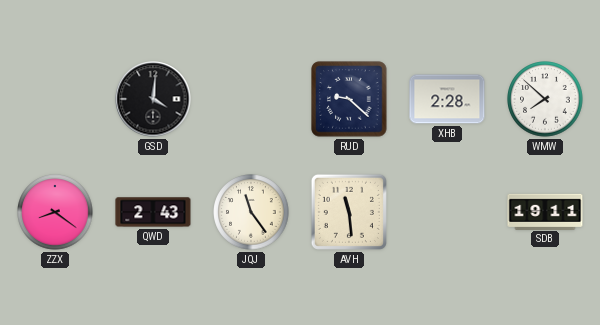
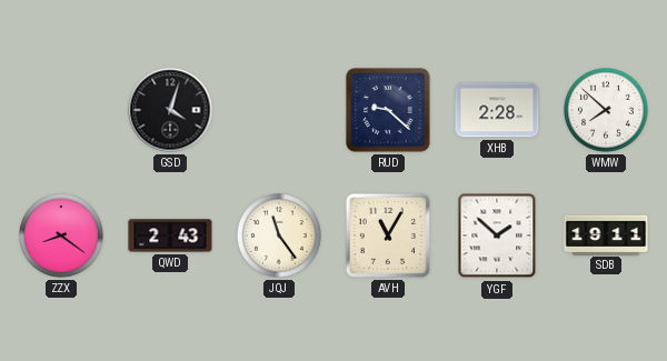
GSD: 4:01 -> 4:03 (170, 110)
AVH: 11:29 -> 11:05 (388, 235)
YGF: none -> 1:52 (497, 235)
